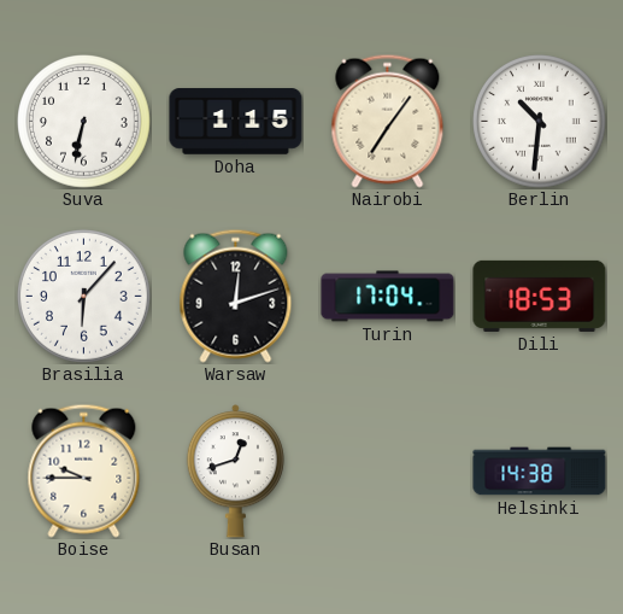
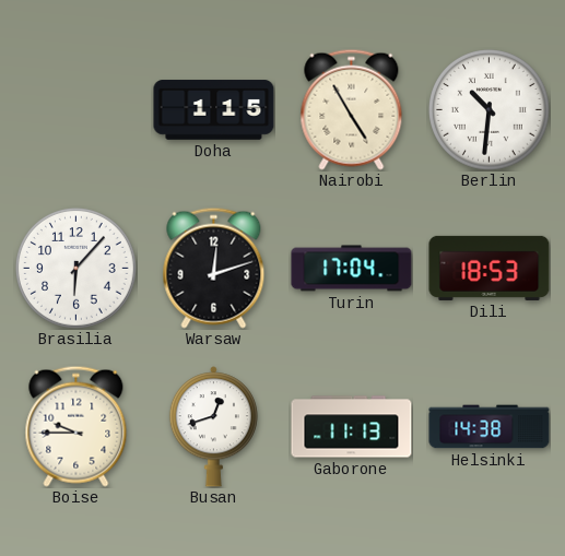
Suva: 6:32 -> none (84, 122)
Nairobi: 7:06 -> 4:55 (352, 109)
Gaborone: none -> 11:13 (352, 427)
